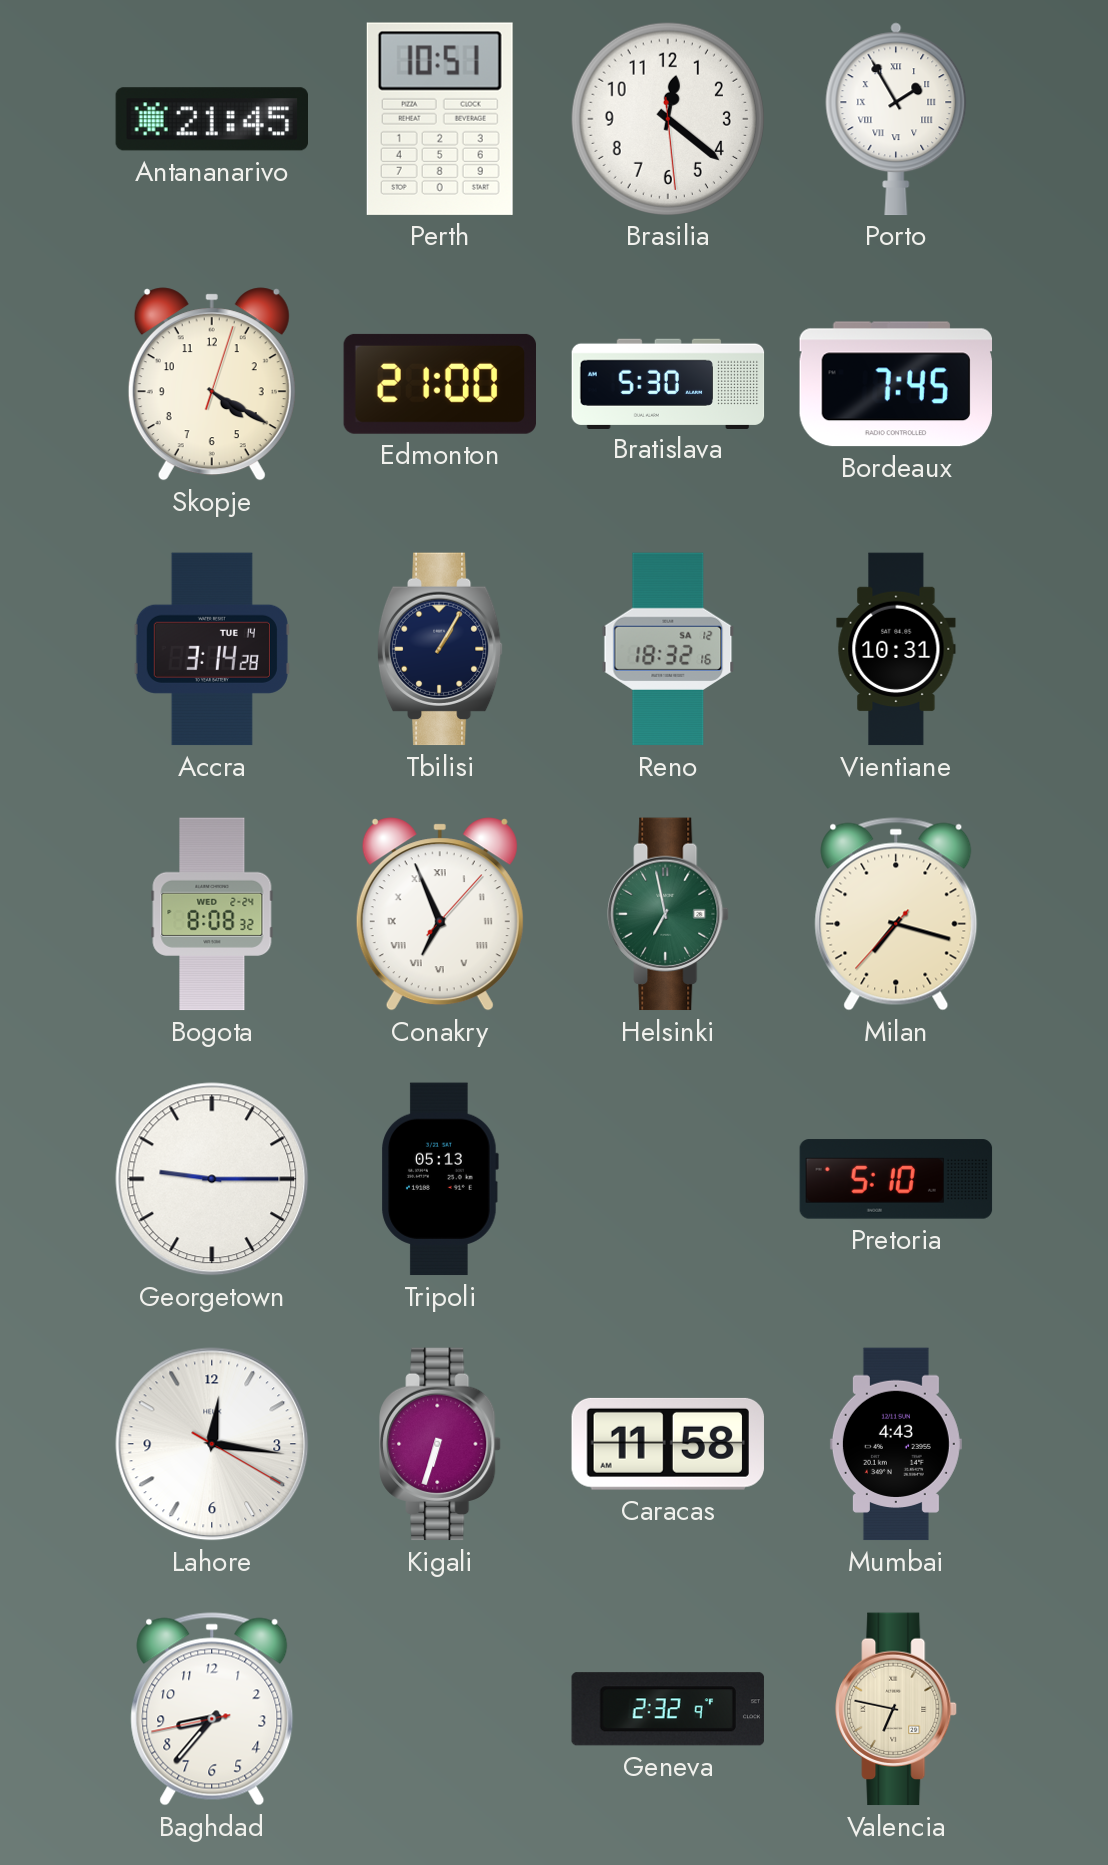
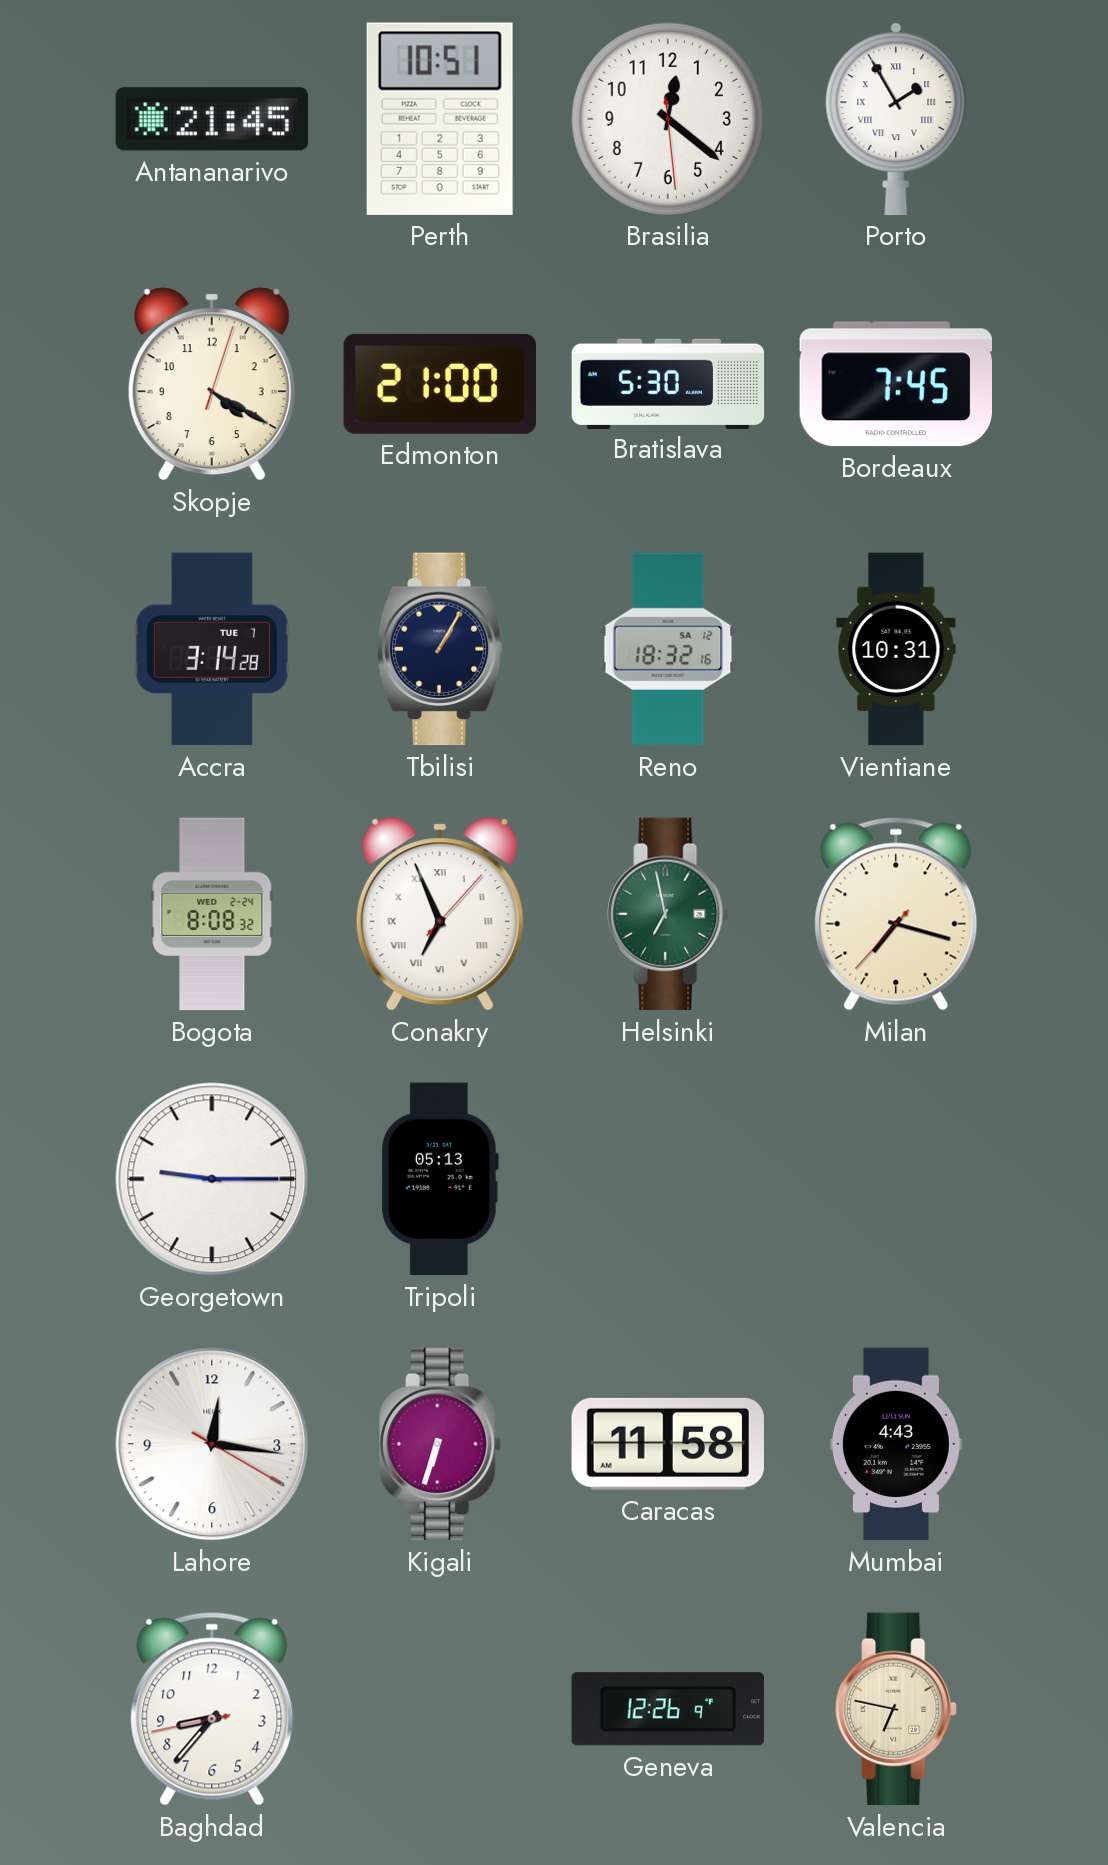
Accra date: TUE 14 -> TUE 7 (212, 649)
Pretoria: 5:10 -> none (896, 1179)
Geneva: 2:32 -> 12:26 (668, 1709)
